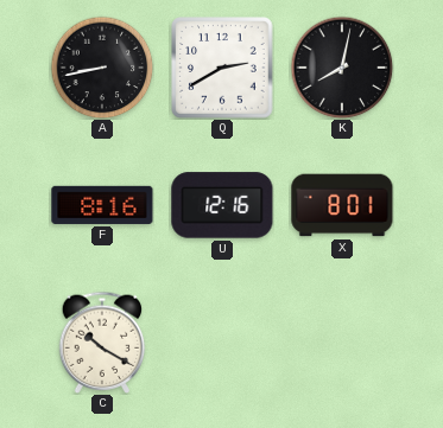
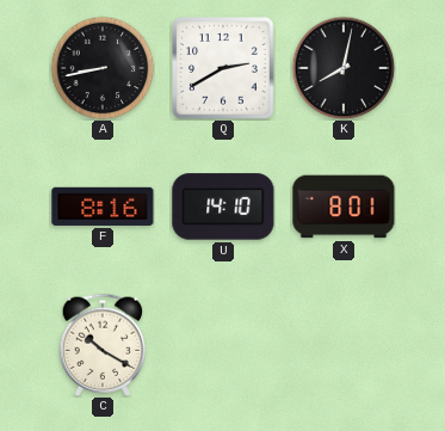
U: 12:16 -> 14:10 (223, 207)
